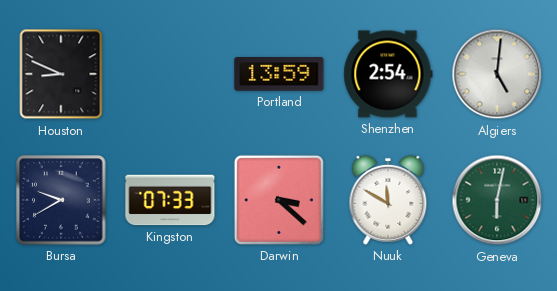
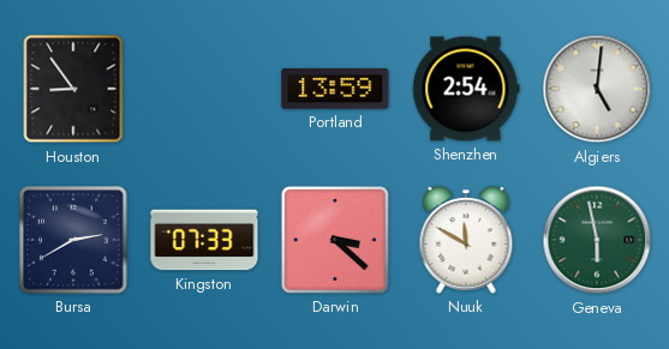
Houston: 8:49 -> 8:54 (73, 89)
Bursa: 9:40 -> 2:40 (73, 240)
Geneva: 6:02 -> 5:58 (597, 240)
